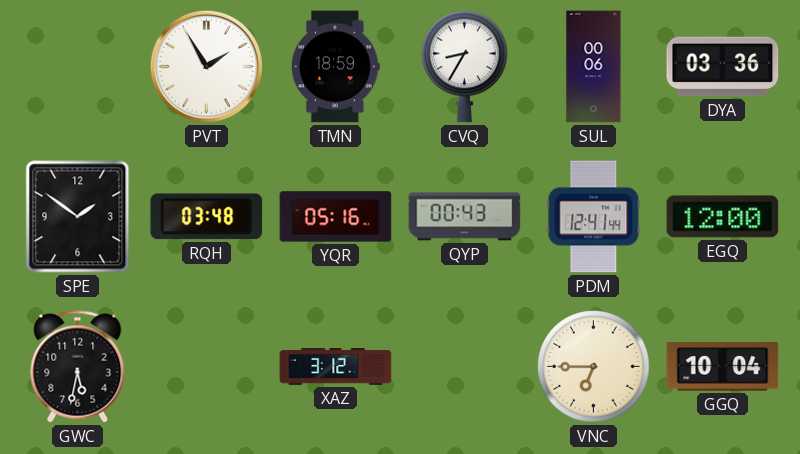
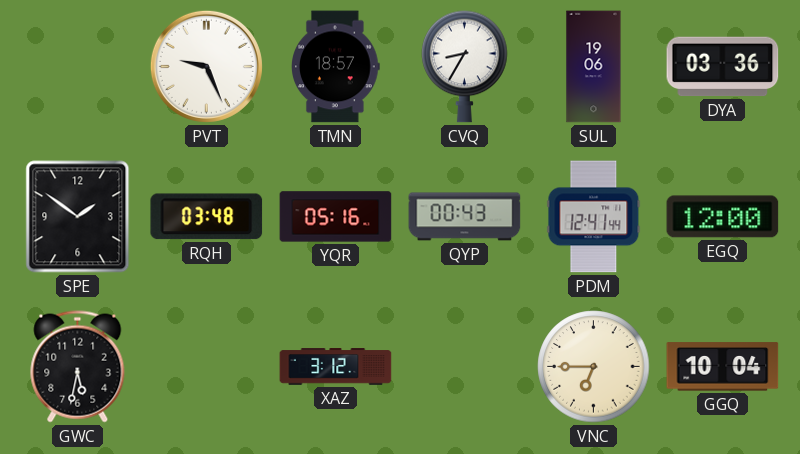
PVT: 1:55 -> 9:26 (206, 66)
TMN: 18:59 -> 18:57 (336, 67)
SUL: 00:06 -> 19:06 (594, 67)
